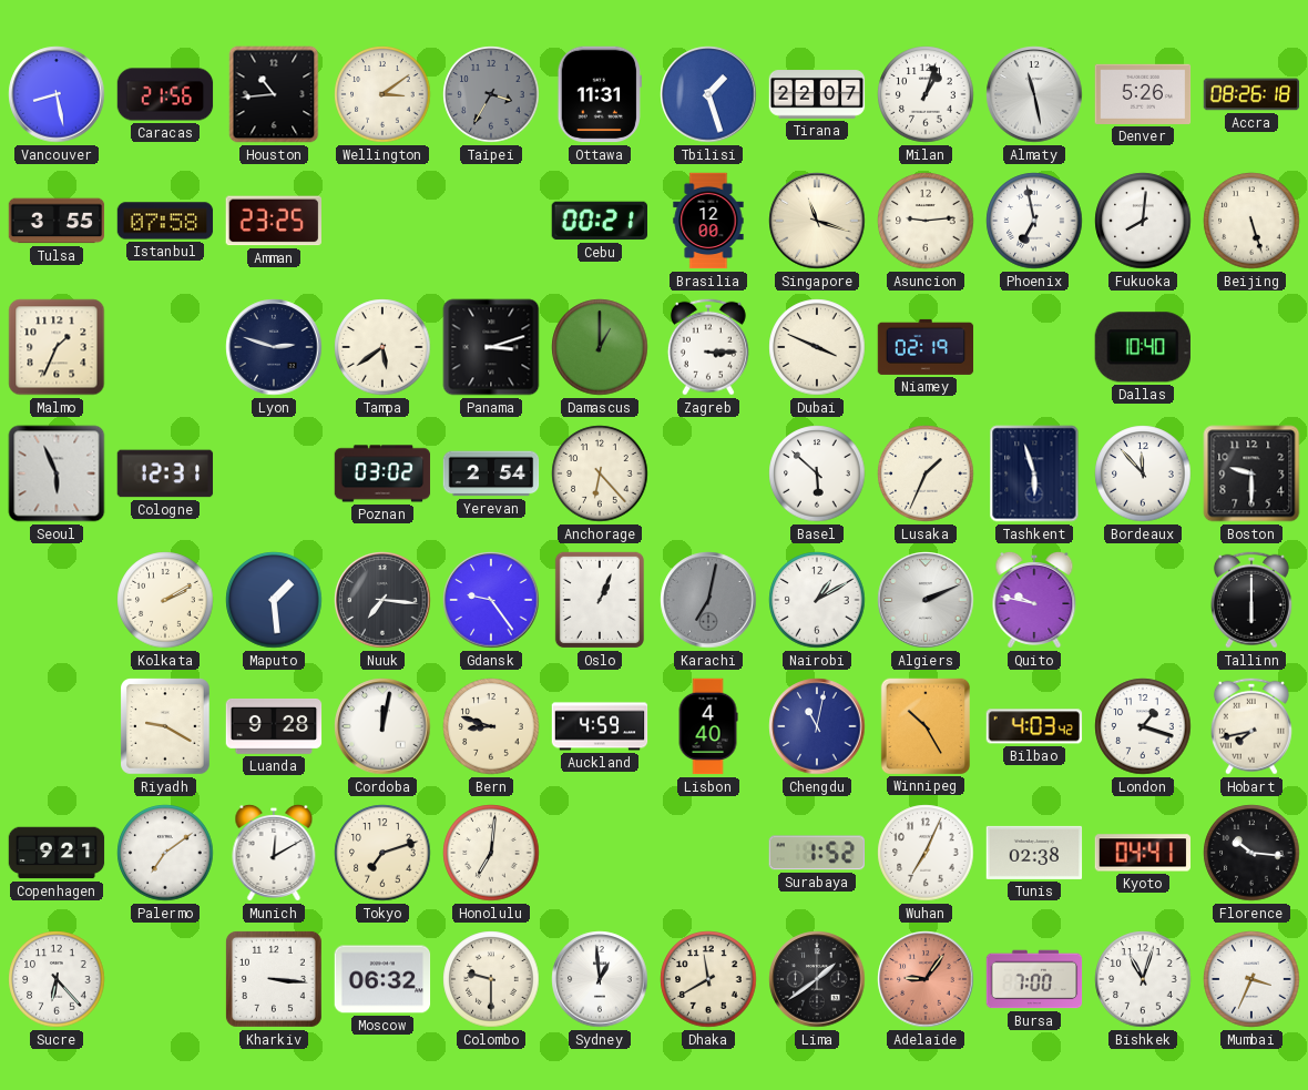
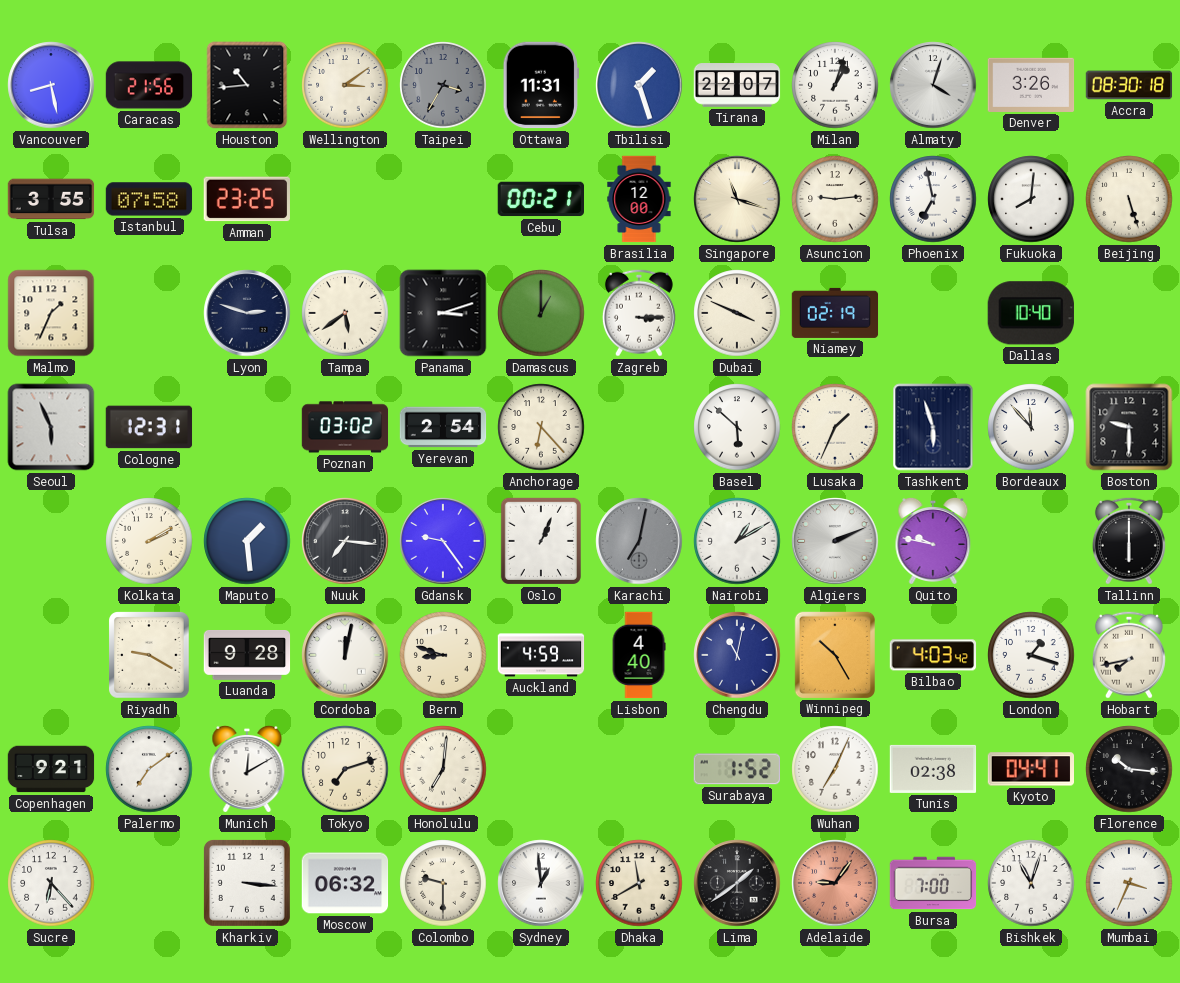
Almaty: 11:28 -> 4:03 (933, 85)
Denver: 5:26 -> 3:26 (1031, 85)
Accra: 08:26 -> 08:30 (1129, 85)
